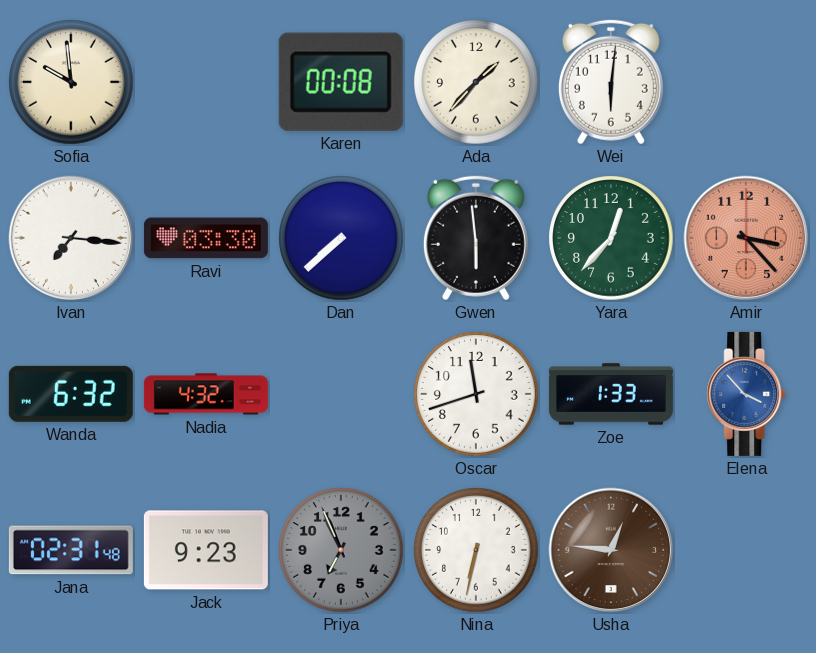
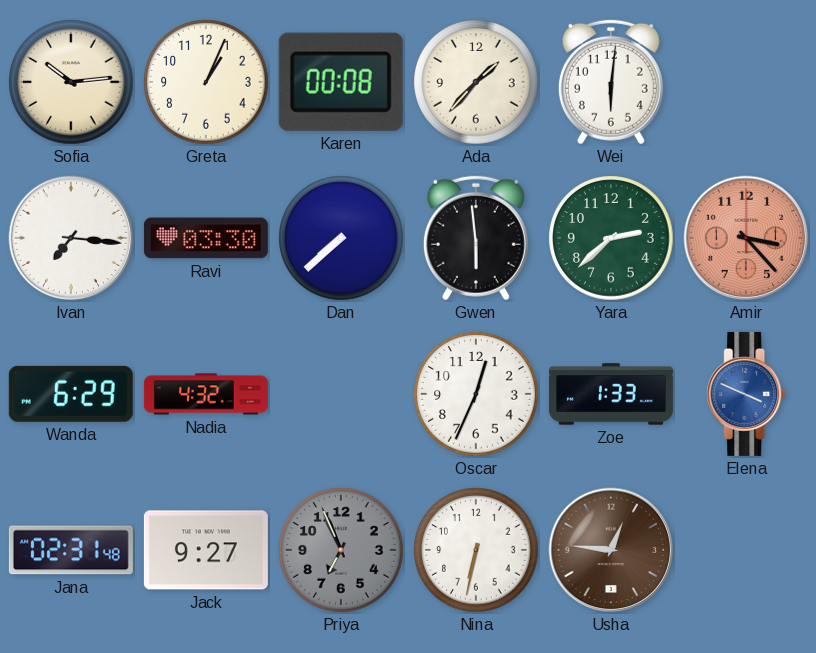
Sofia: 9:59 -> 10:14 (71, 82)
Greta: none -> 1:04 (206, 82)
Yara: 12:37 -> 2:38 (611, 238)
Wanda: 6:32 -> 6:29 (71, 394)
Oscar: 11:42 -> 12:34 (476, 394)
Elena: 3:53 -> 3:49 (746, 394)
Jack: 9:23 -> 9:27 (206, 550)
